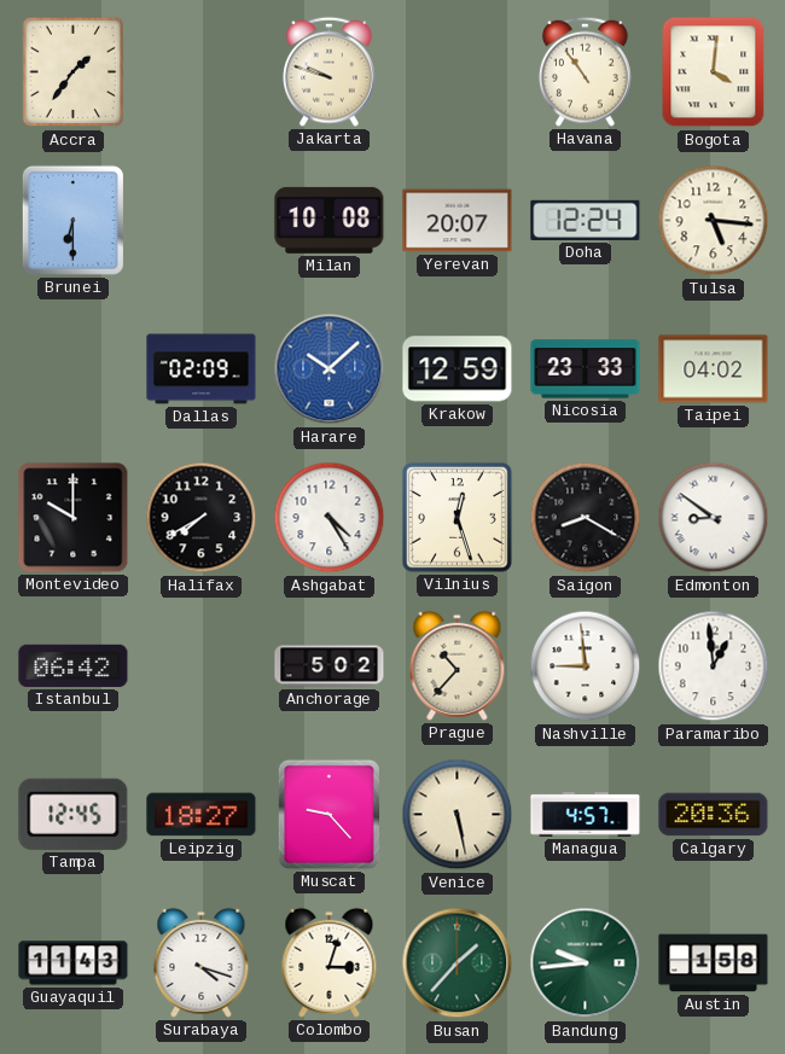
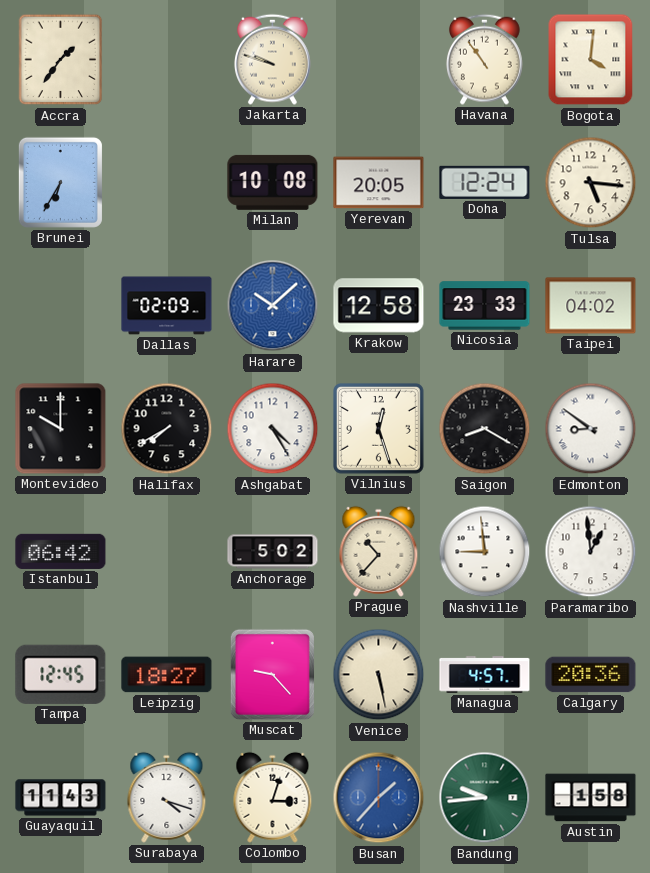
Brunei: 6:30 -> 6:35 (60, 182)
Yerevan: 20:07 -> 20:05 (379, 183)
Krakow: 12:59 -> 12:58 (379, 306)
Busan dial: green -> blue (379, 798)
